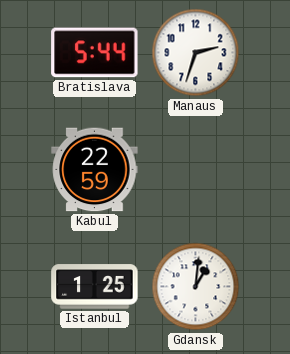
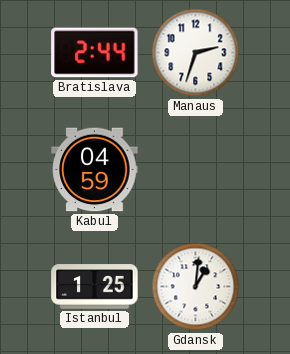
Bratislava: 5:44 -> 2:44 (95, 53)
Kabul: 22:59 -> 04:59 (95, 170)
